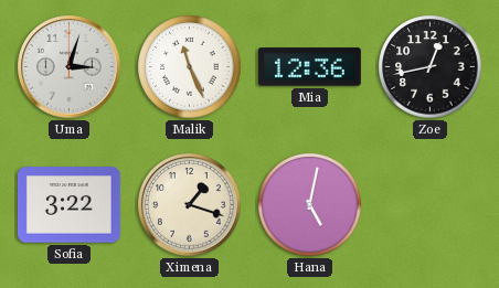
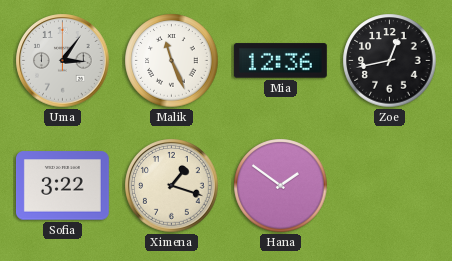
Uma: 3:03 -> 3:06 (63, 61)
Hana: 5:02 -> 1:51 (281, 186)
